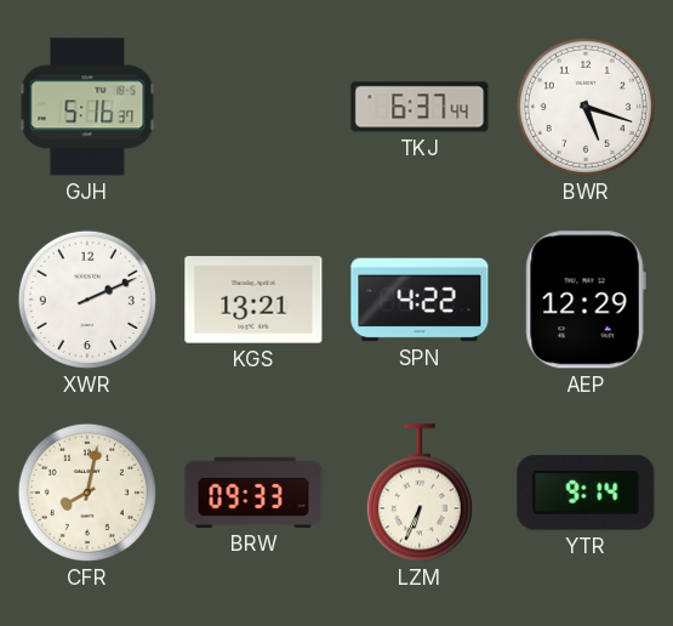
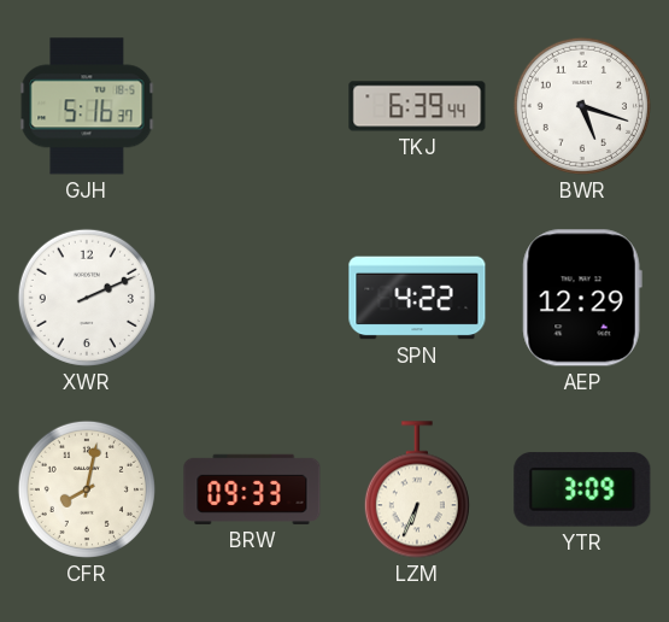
TKJ: 6:37 -> 6:39 (417, 106)
KGS: 13:21 -> none (253, 300)
YTR: 9:14 -> 3:09 (582, 489)
